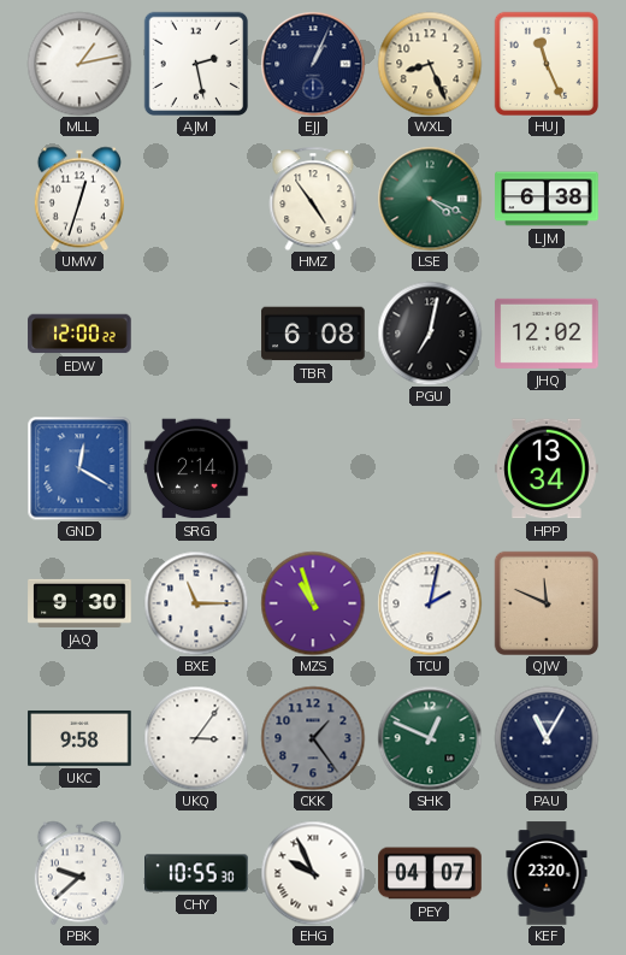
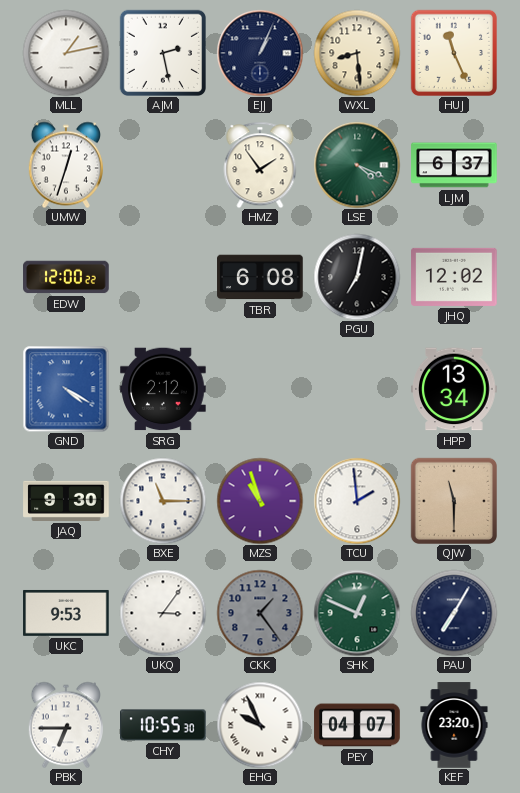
WXL: 8:26 -> 8:29 (357, 53)
HMZ: 4:54 -> 1:54 (260, 165)
LJM: 6:38 -> 6:37 (454, 165)
GND: 12:20 -> 4:20 (66, 389)
SRG: 2:14 -> 2:12 (163, 389)
TCU: 2:02 -> 1:59 (357, 501)
QJW: 11:49 -> 11:30 (453, 500)
UKC: 9:58 -> 9:53 (66, 613)
PAU: 11:05 -> 7:05 (454, 613)
PBK: 9:38 -> 6:45 (66, 725)
